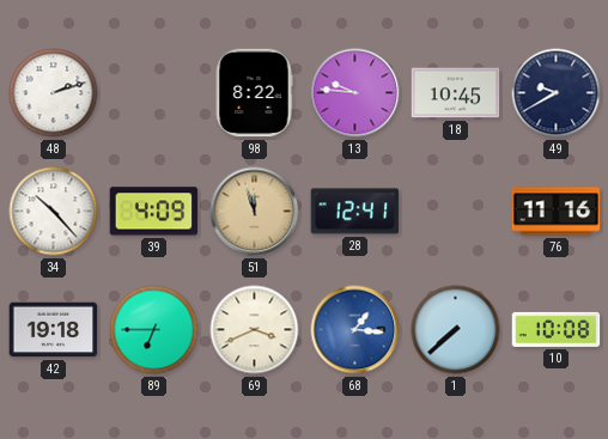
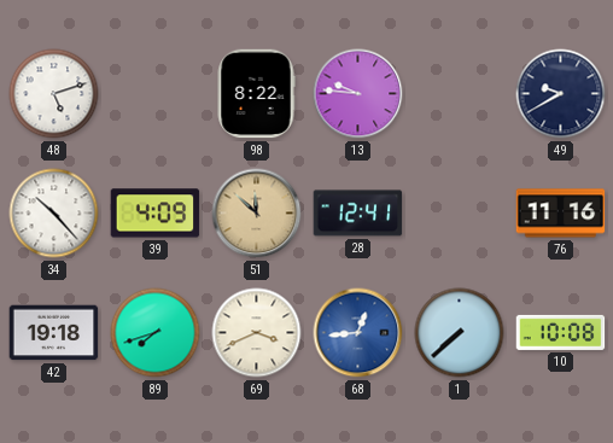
48: 2:12 -> 5:12 (54, 94)
18: 10:45 -> none (456, 93)
51: 11:57 -> 11:52 (257, 214)
89: 6:45 -> 7:42 (156, 333)
68: 1:16 -> 12:44 (358, 333)
